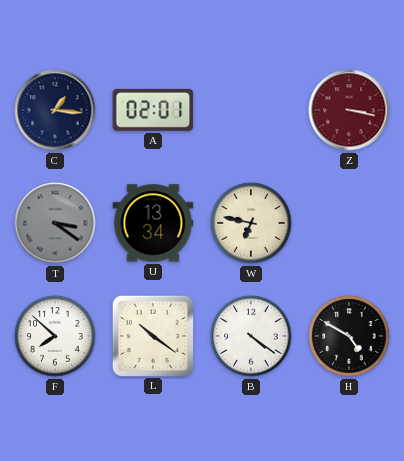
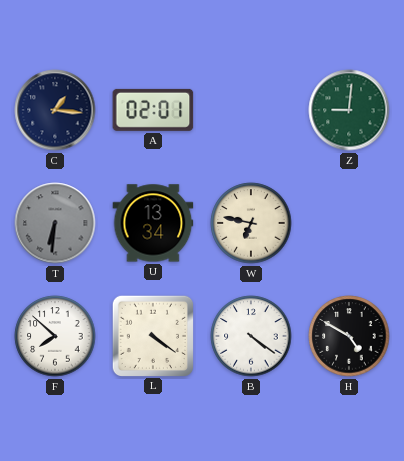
Z: 3:17 -> 9:01 (349, 110)
Z dial: burgundy -> green (349, 110)
T: 3:21 -> 6:31 (55, 223)
L: 10:21 -> 4:21 (152, 335)
